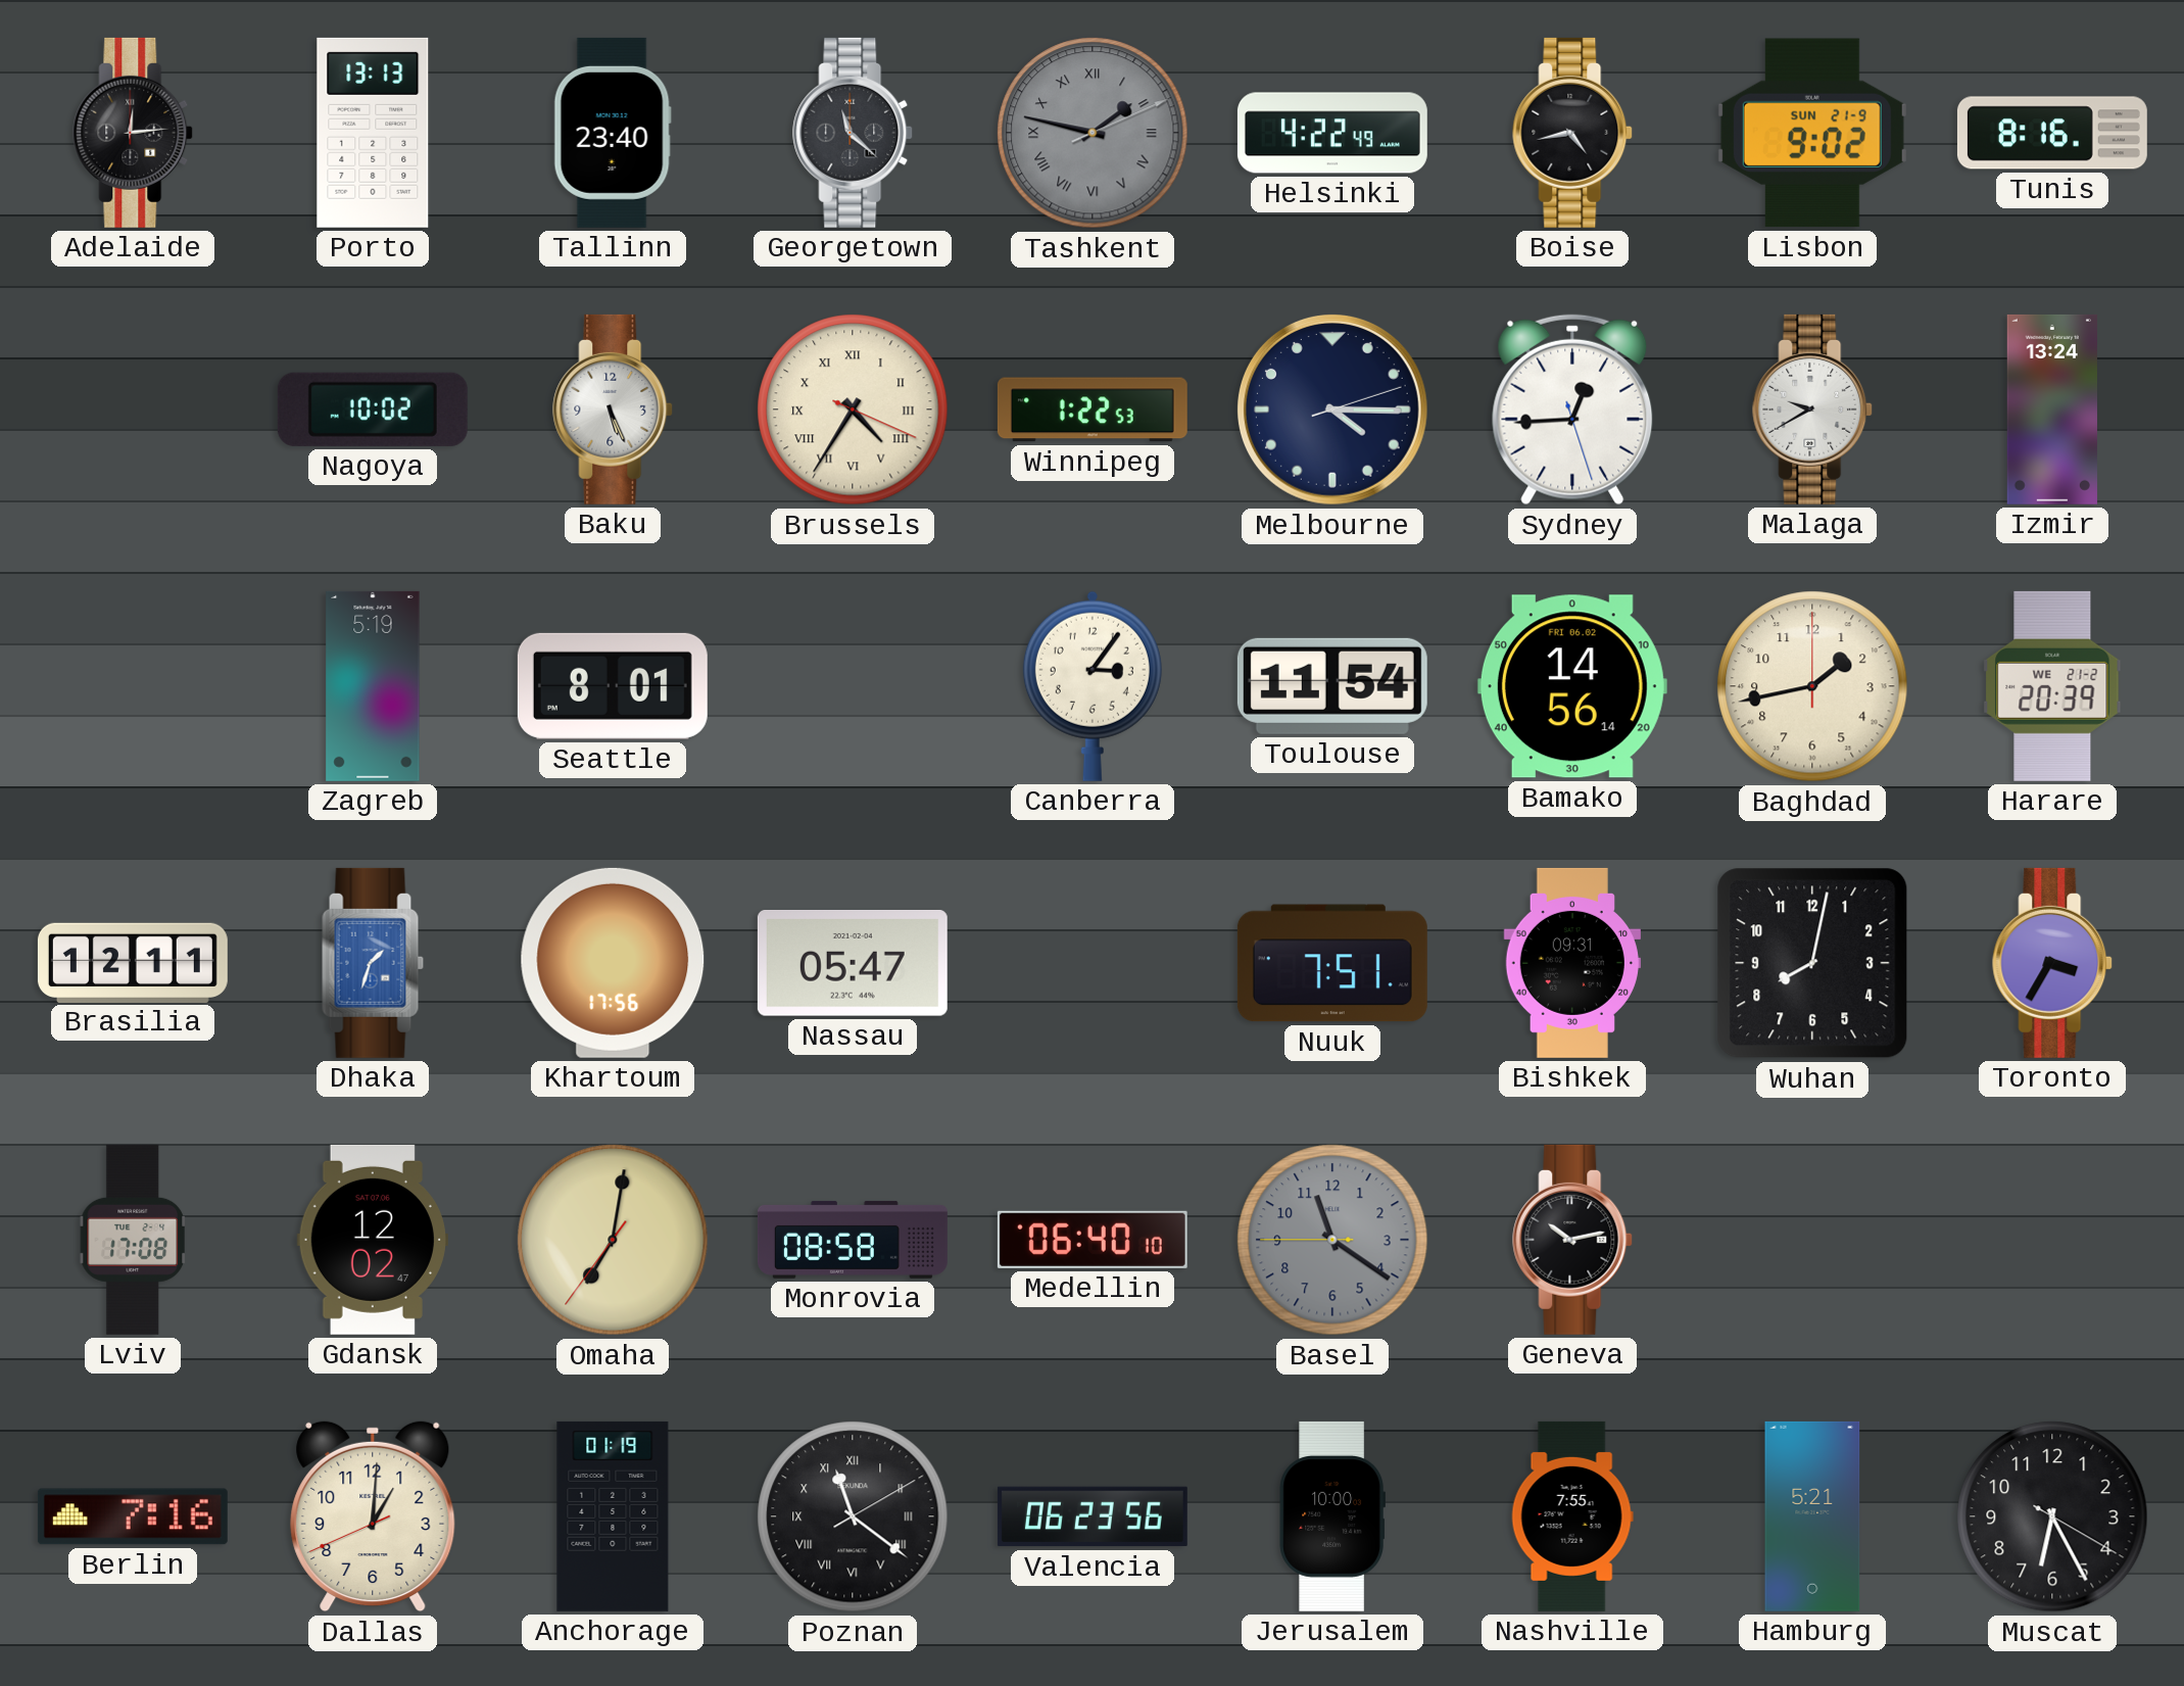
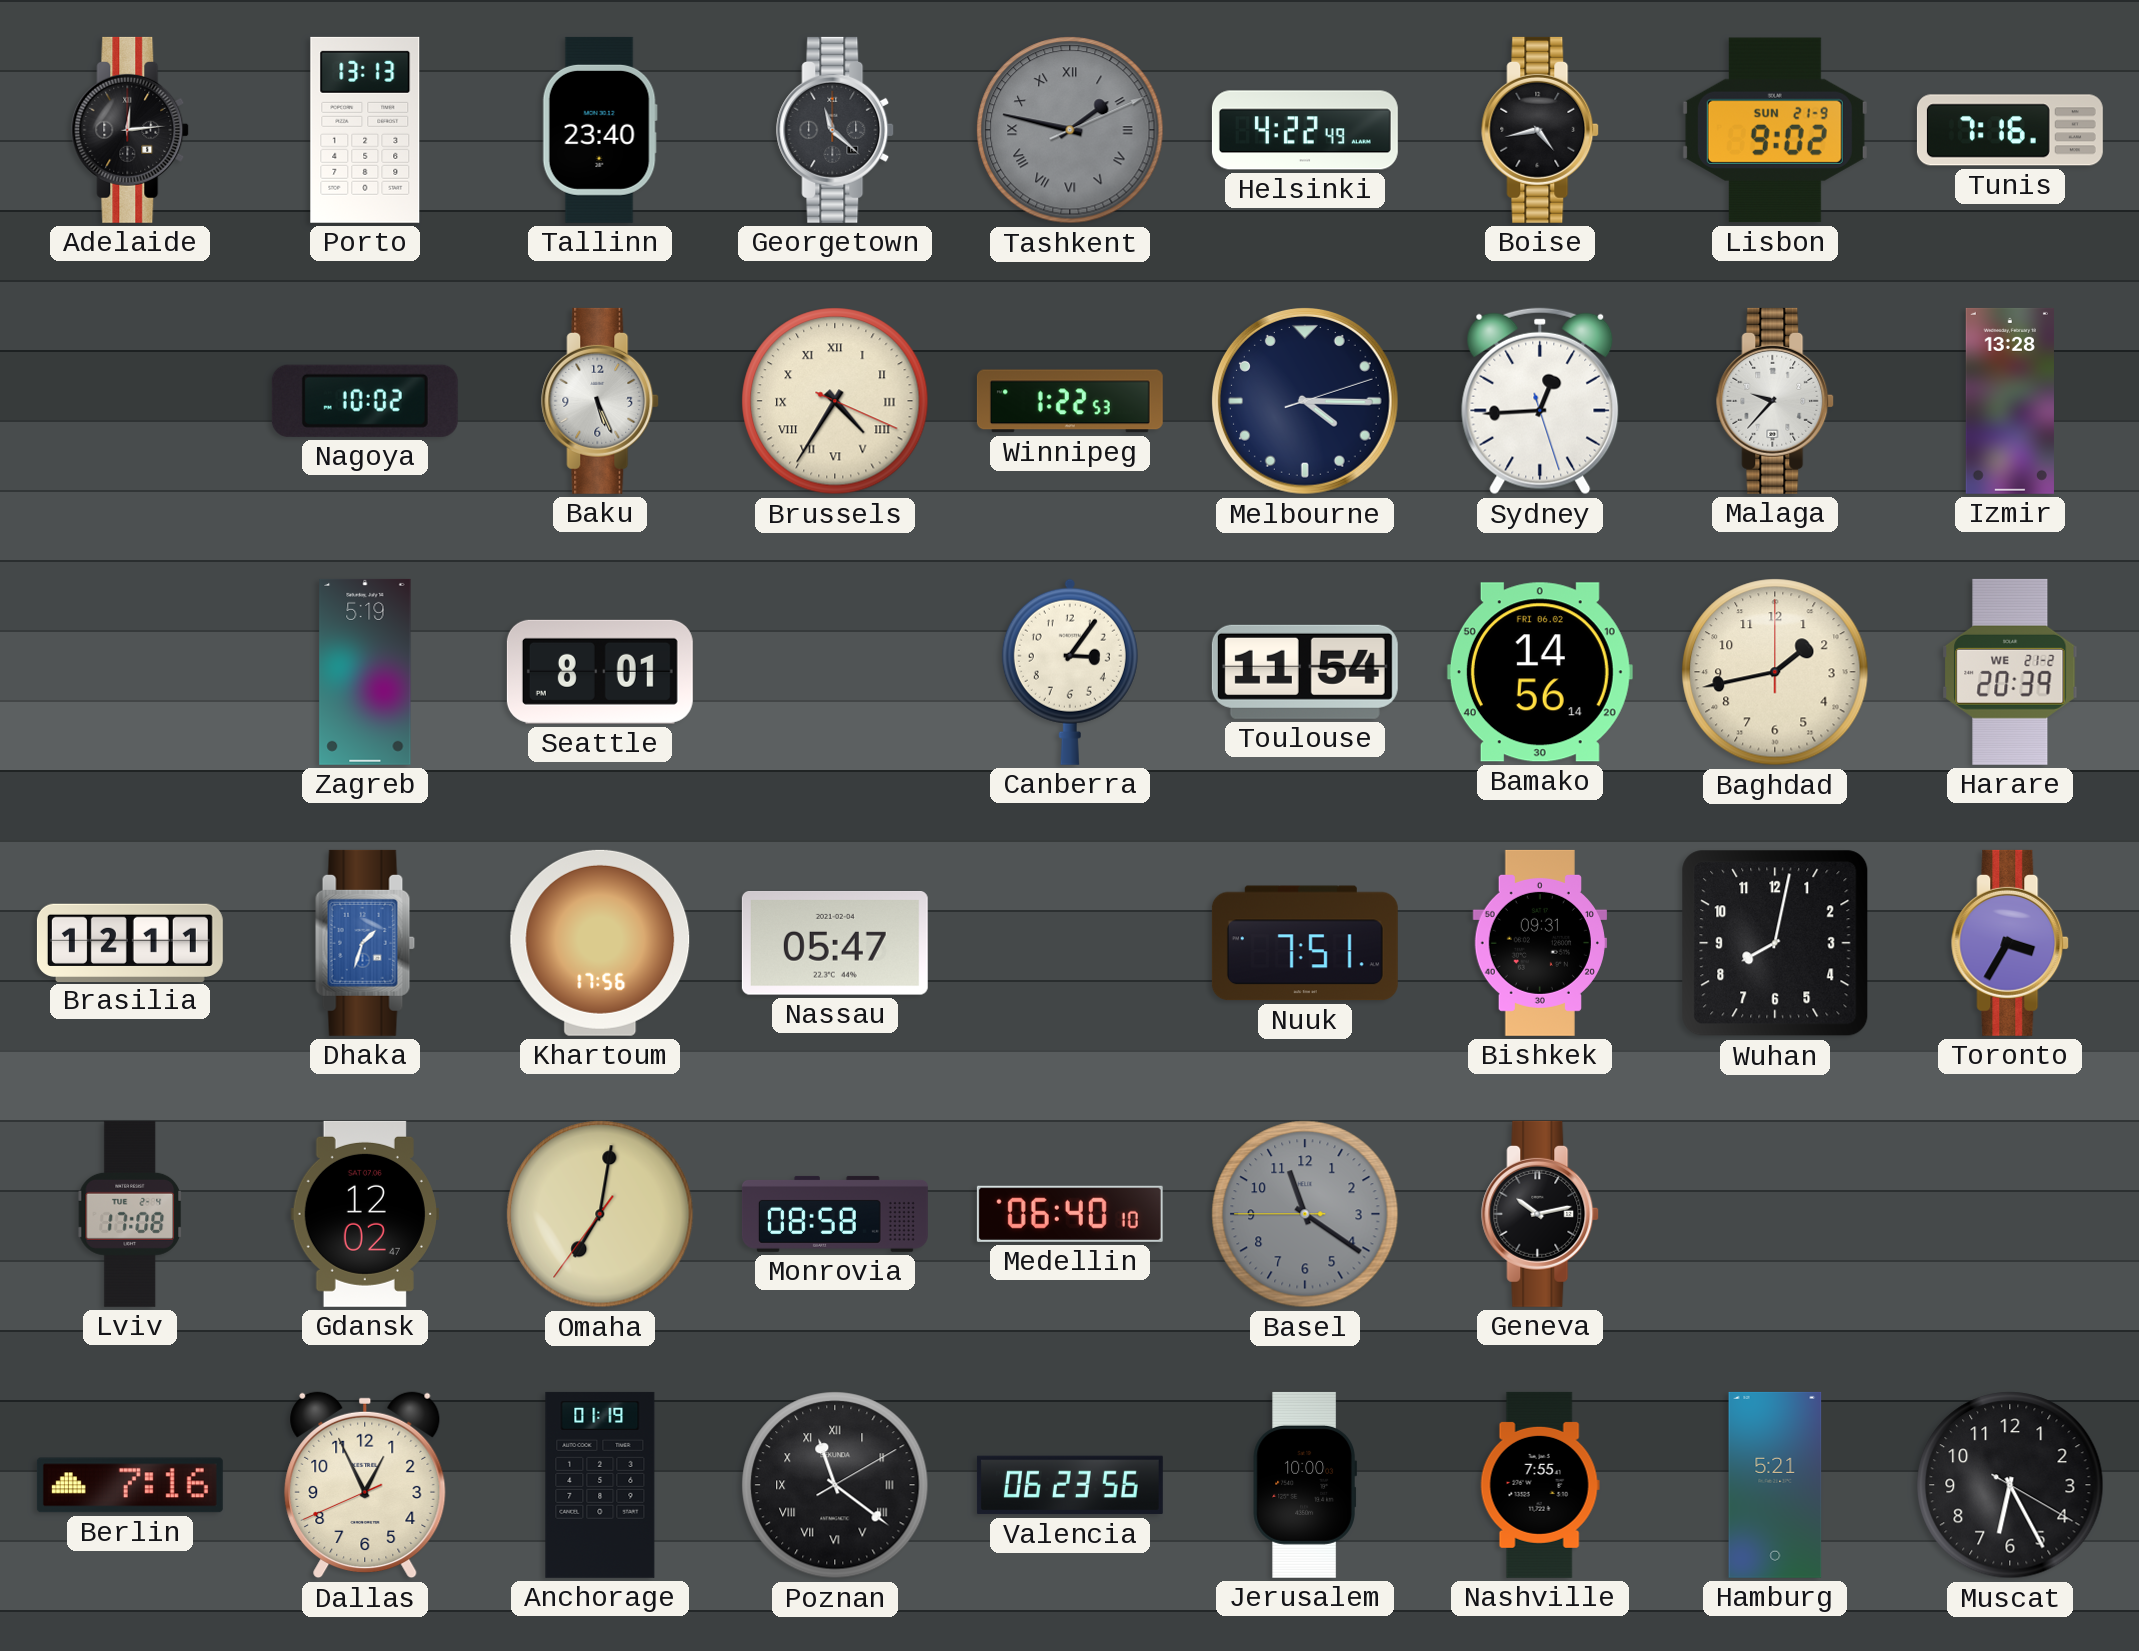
Tunis: 8:16 -> 7:16 (2010, 130)
Malaga: 9:40 -> 9:37 (1776, 401)
Izmir: 13:24 -> 13:28 (2010, 401)
Dallas: 1:00 -> 12:55 (365, 1485)
